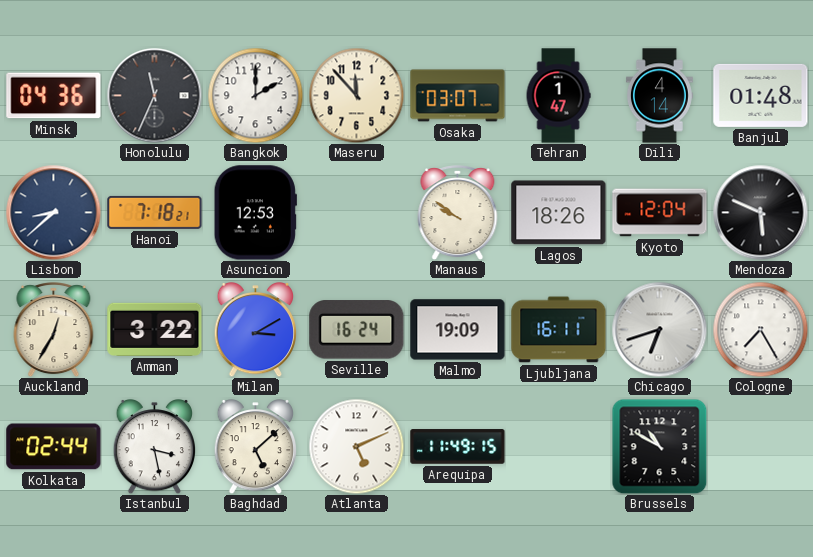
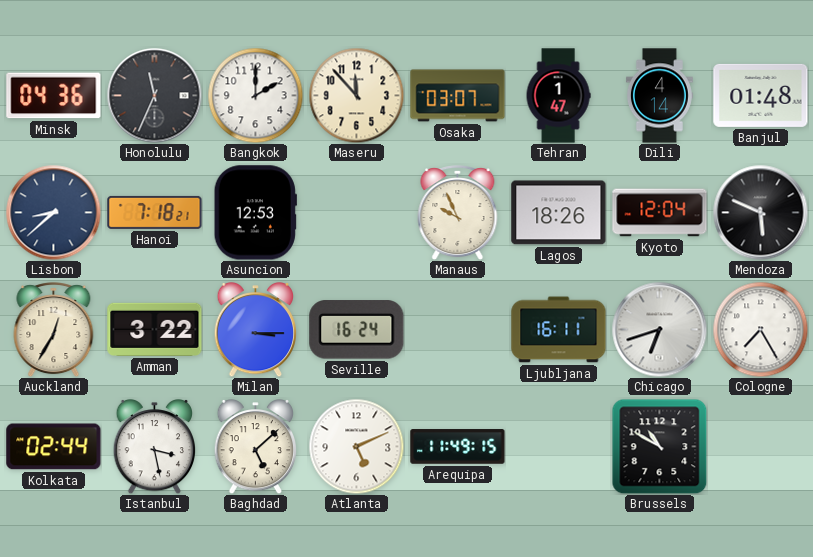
Manaus: 9:51 -> 9:56 (458, 213)
Milan: 3:10 -> 3:15 (256, 330)
Malmo: 19:09 -> none (458, 330)
